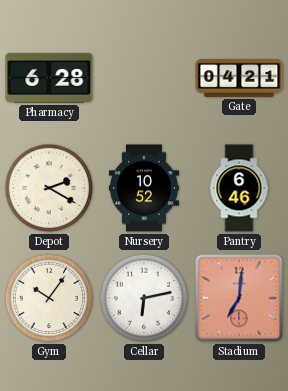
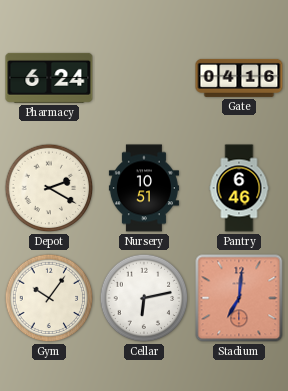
Pharmacy: 6:28 -> 6:24 (49, 78)
Gate: 04:21 -> 04:16 (239, 78)
Nursery: 10:52 -> 10:51 (144, 188)
